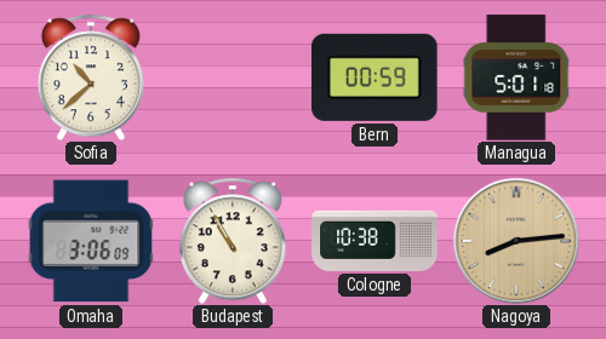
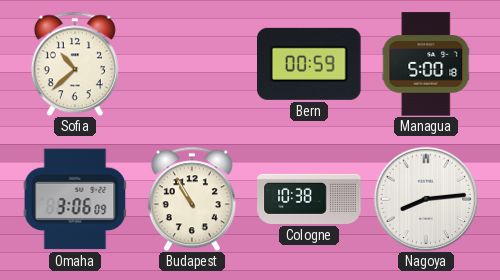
Managua: 5:01 -> 5:00 (426, 64)
Nagoya dial: champagne -> white (426, 199)
